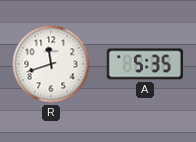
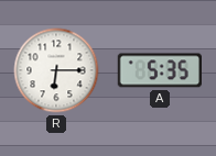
R: 11:42 -> 6:15 (56, 70)
